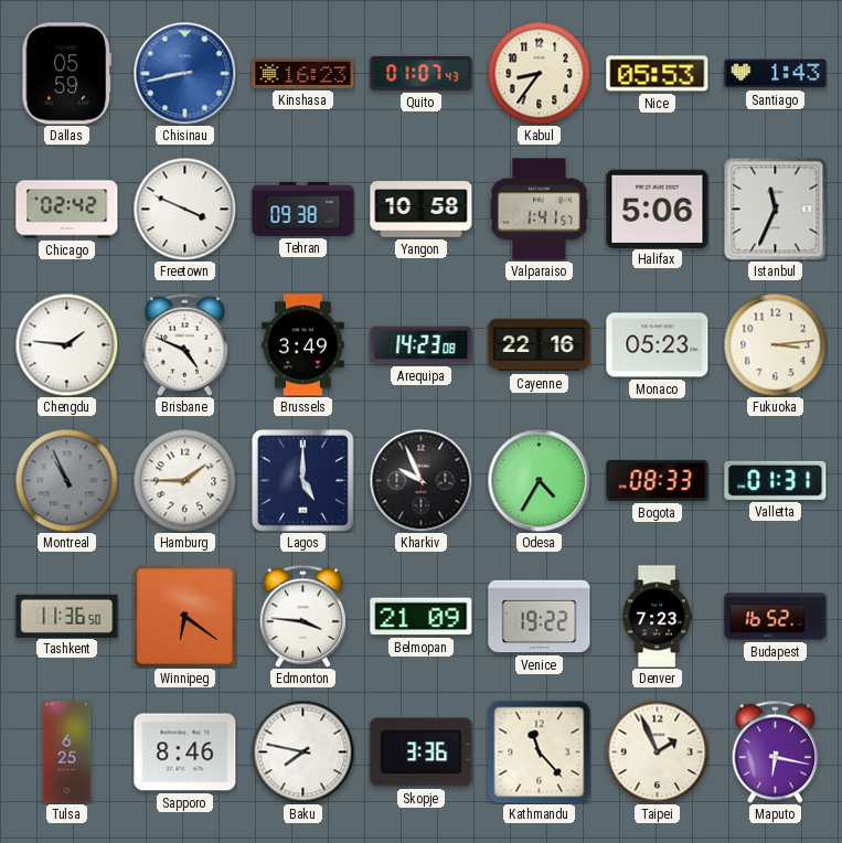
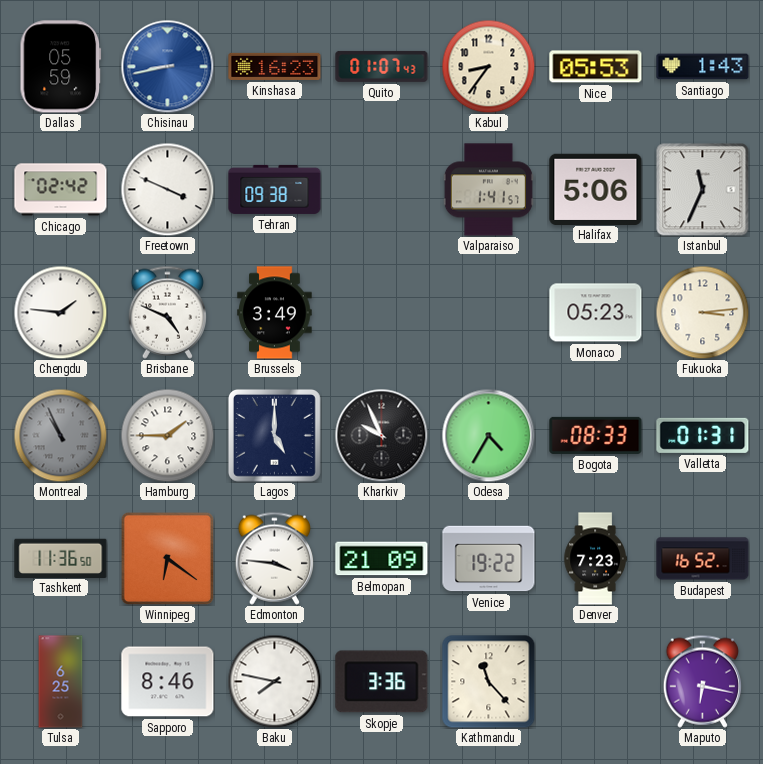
Yangon: 10:58 -> none (422, 210)
Arequipa: 14:23 -> none (422, 345)
Cayenne: 22:16 -> none (540, 345)
Taipei: 1:56 -> none (657, 751)
